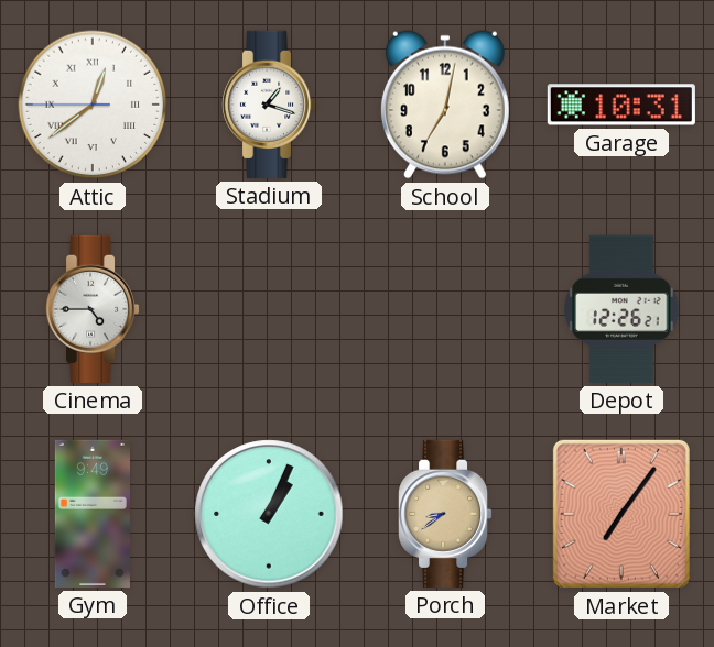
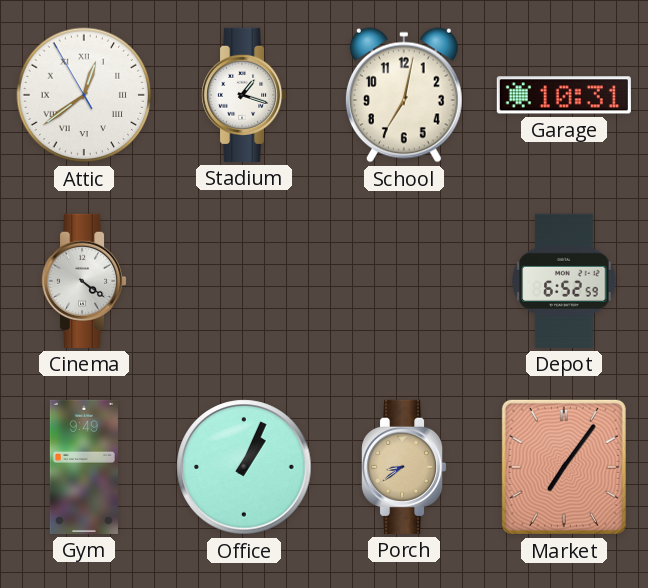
Attic: 12:38:45 -> 12:38:55 (84, 95)
Cinema: 4:45 -> 4:21 (85, 281)
Depot: 12:26 -> 6:52 (564, 281)
